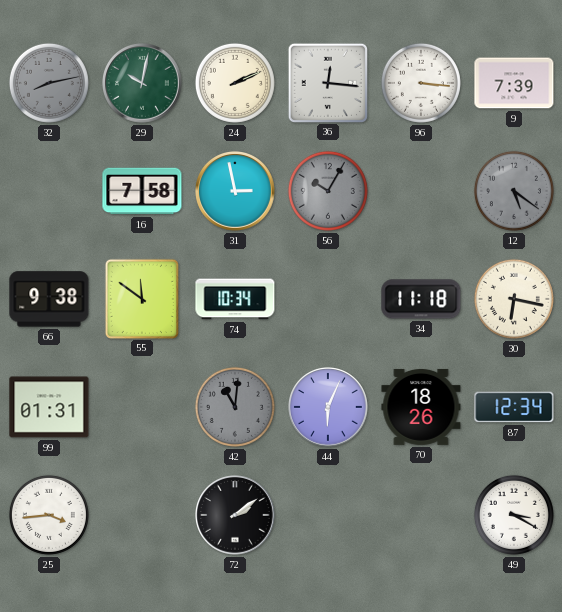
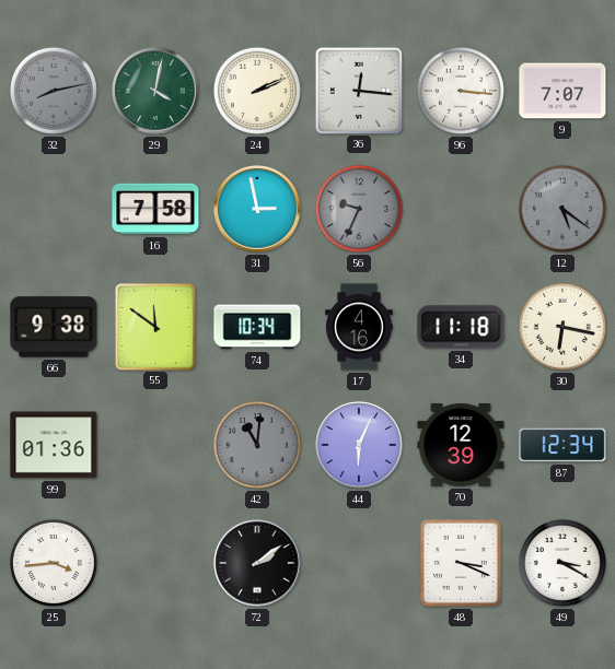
29: 10:02 -> 4:02 (155, 91)
9: 7:39 -> 7:07 (562, 91)
56: 10:05 -> 9:34 (359, 209)
17: none -> 4:16 (360, 327)
99: 01:31 -> 01:36 (54, 445)
70: 18:26 -> 12:39 (461, 445)
48: none -> 3:19 (461, 564)
